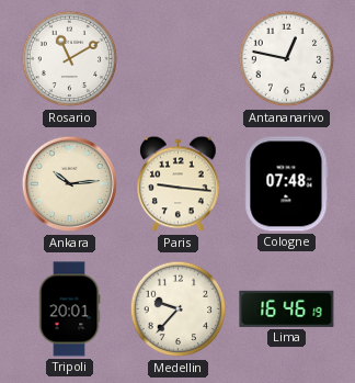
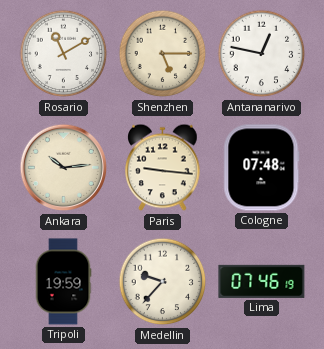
Shenzhen: none -> 5:15 (163, 54)
Tripoli: 20:01 -> 19:59 (63, 282)
Lima: 16:46 -> 07:46 (262, 281)
